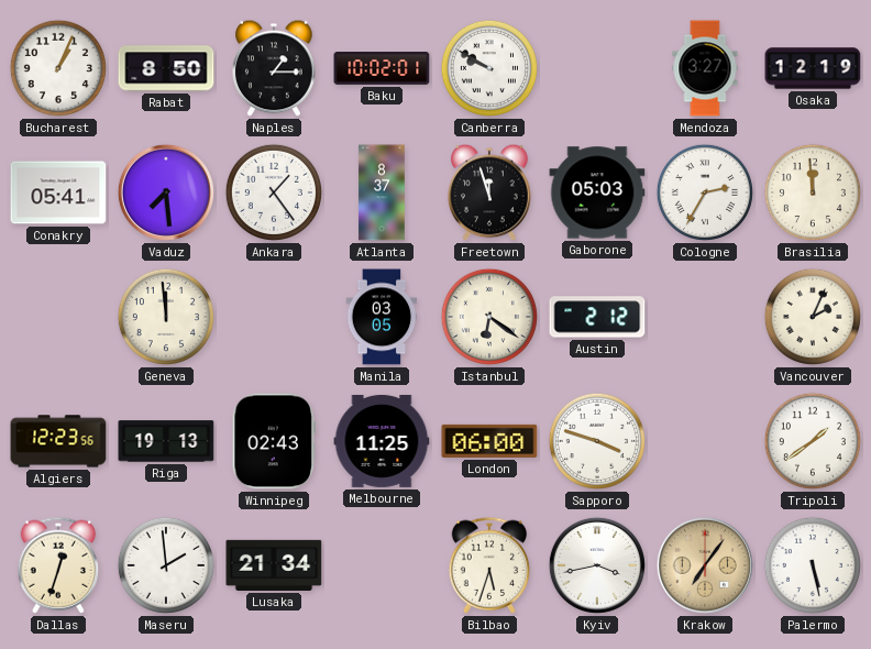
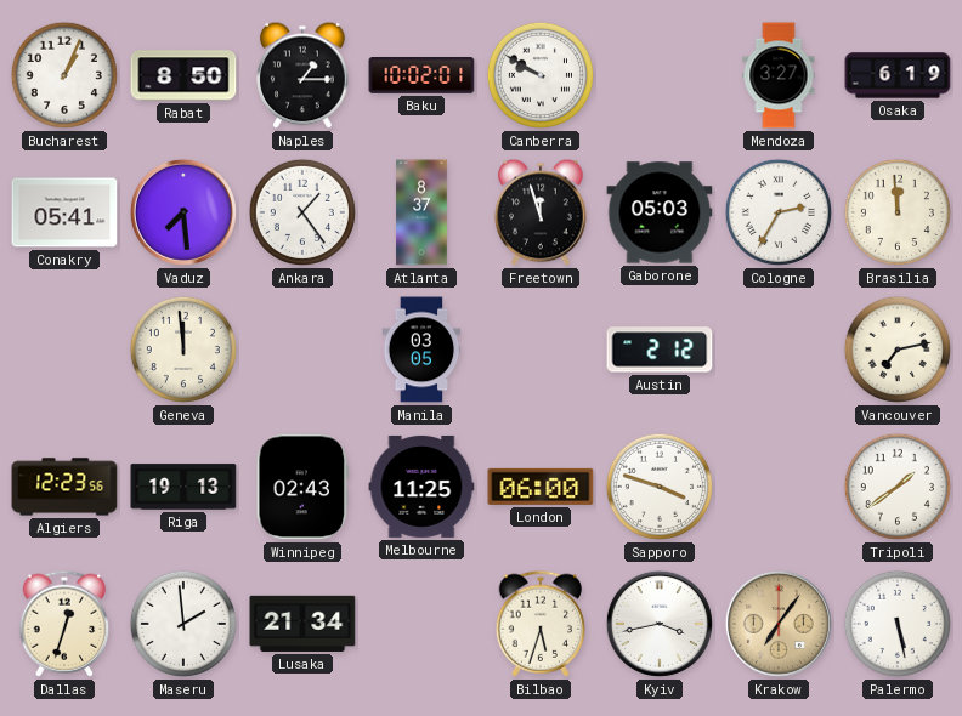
Osaka: 12:19 -> 6:19 (898, 75)
Istanbul: 6:21 -> none (489, 317)
Vancouver: 2:04 -> 7:13 (898, 350)
